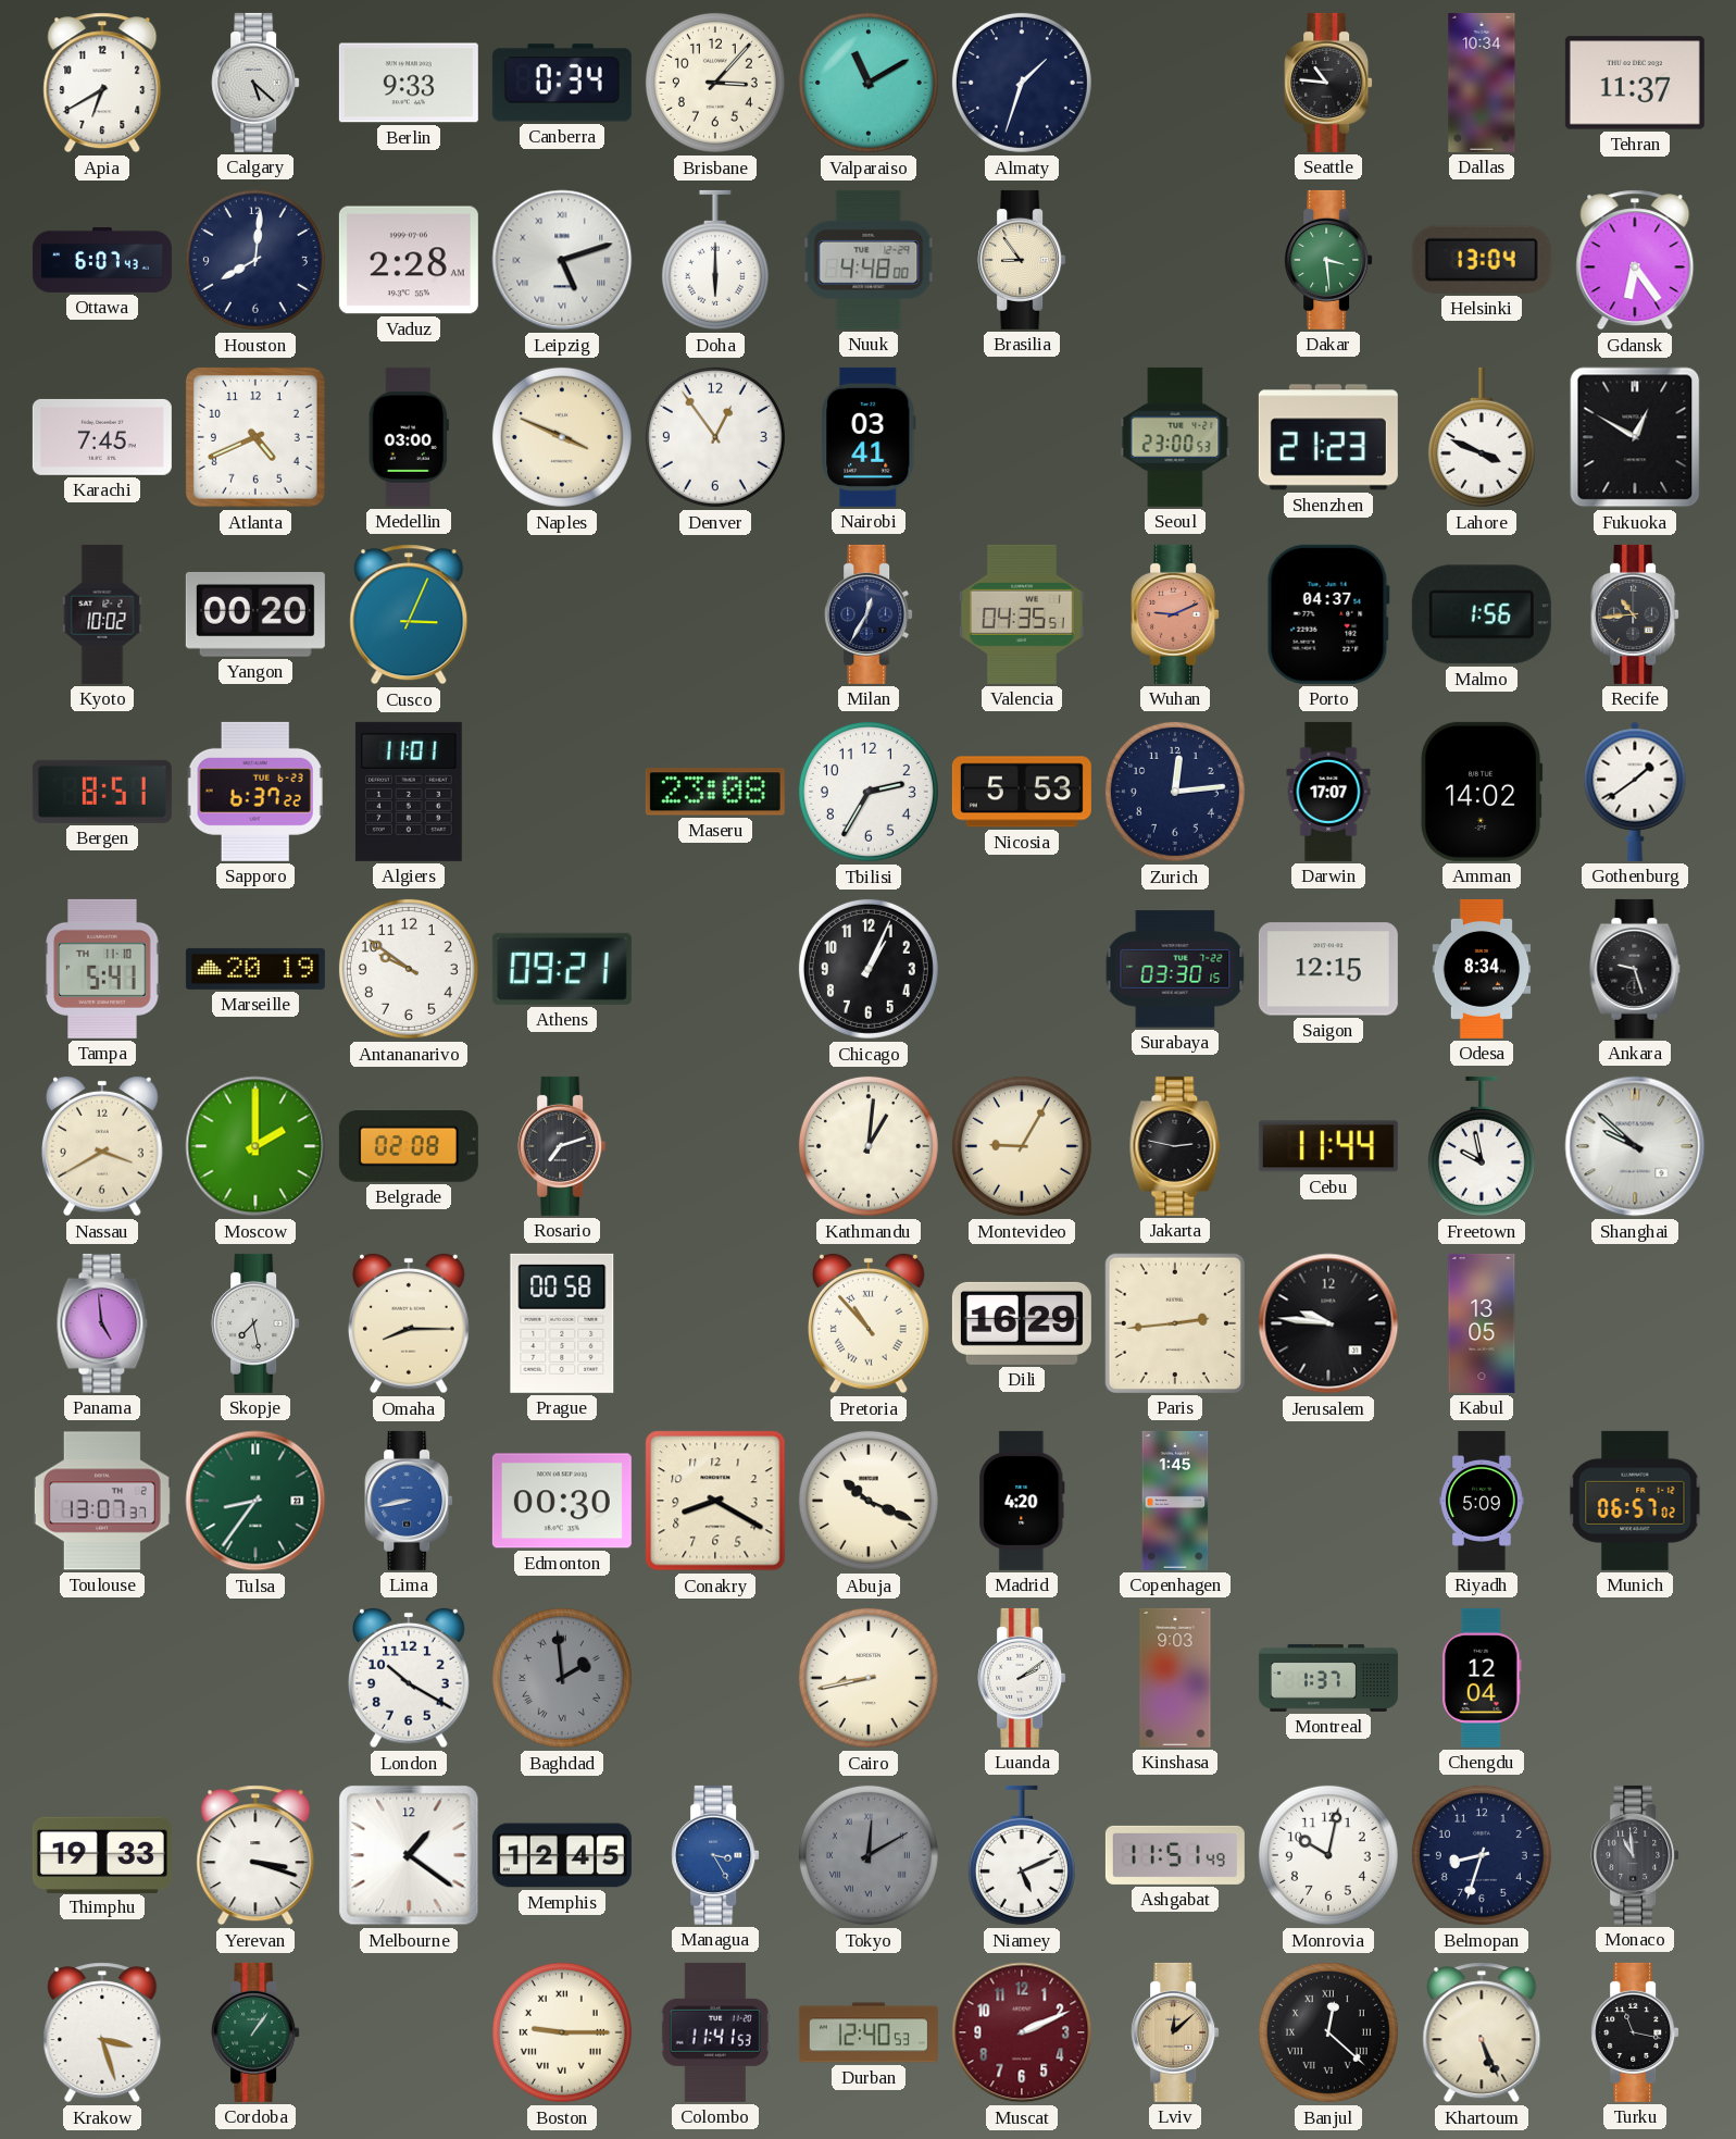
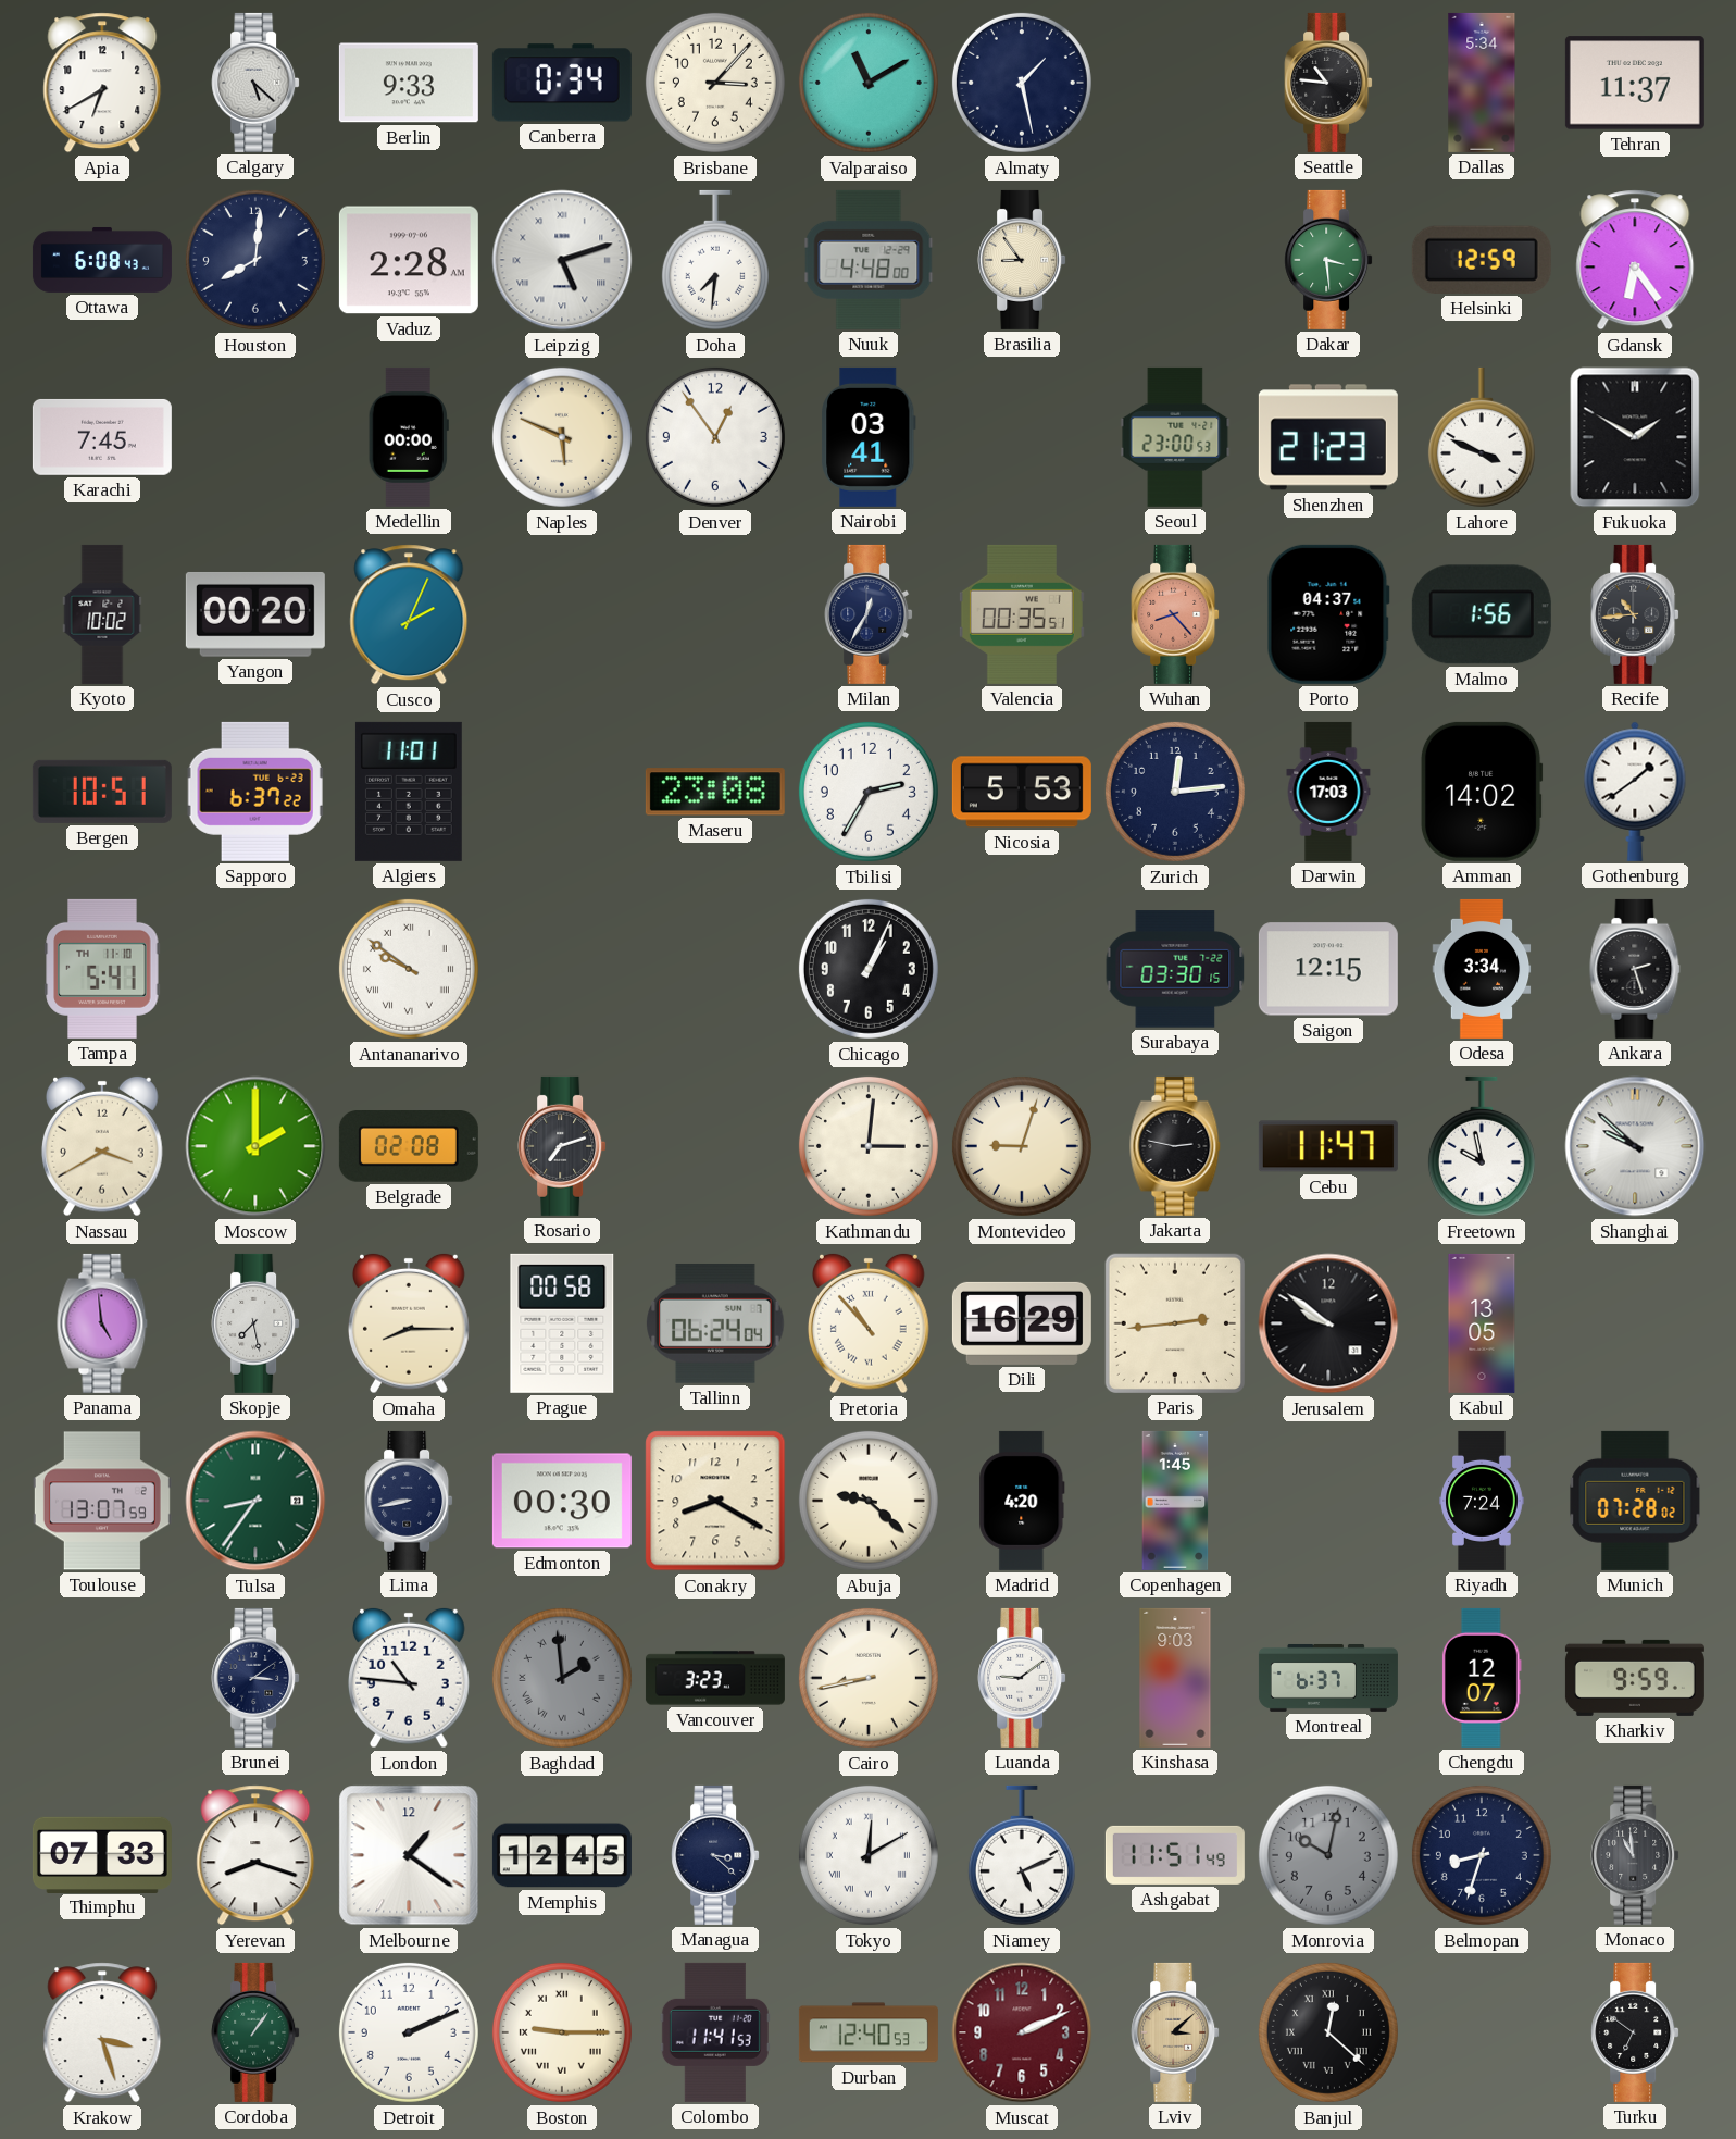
Almaty: 1:33 -> 1:28 (1022, 83)
Dallas: 10:34 -> 5:34 (1482, 83)
Ottawa: 6:07 -> 6:08 (102, 260)
Doha: 6:00 -> 7:31 (715, 260)
Helsinki: 13:04 -> 12:59 (1482, 260)
Atlanta: 4:41 -> none (255, 437)
Medellin: 03:00 -> 00:00 (409, 437)
Naples: 3:49 -> 5:49 (562, 437)
Fukuoka: 12:50 -> 1:50 (1635, 437)
Cusco: 3:04 -> 2:04 (409, 614)
Valencia: 04:35 -> 00:35 (1022, 614)
Wuhan: 9:11 -> 8:23 (1175, 614)
Bergen: 8:51 -> 10:51 (102, 792)
Darwin: 17:07 -> 17:03 (1328, 792)
Marseille: 20:19 -> none (255, 969)
Antananarivo numerals: Arabic -> Roman (409, 969)
Athens: 09:21 -> none (562, 969)
Odesa: 8:34 -> 3:34 (1482, 969)
Ankara: 9:27 -> 2:27 (1635, 969)
Kathmandu: 1:01 -> 3:01 (869, 1146)
Montevideo: 9:05 -> 9:03 (1022, 1146)
Cebu: 11:44 -> 11:47 (1328, 1146)
Tallinn: none -> 06:24 (715, 1323)
Jerusalem: 9:46 -> 9:51 (1328, 1323)
Toulouse: 13:07:37 -> 13:07:59 (102, 1501)
Lima dial: blue -> navy (409, 1501)
Abuja: 10:19 -> 9:22 (869, 1501)
Riyadh: 5:09 -> 7:24 (1482, 1501)
Munich: 06:57 -> 07:28 (1635, 1501)
Brunei: none -> 3:09 (255, 1678)
London: 10:20 -> 10:46 (410, 1678)
Vancouver: none -> 3:23 (715, 1678)
Luanda: 2:09 -> 9:09 (1022, 1678)
Montreal: 1:37 -> 6:37 (1328, 1678)
Chengdu: 12:04 -> 12:07 (1482, 1678)
Kharkiv: none -> 9:59 (1635, 1678)
Thimphu: 19:33 -> 07:33 (102, 1854)
Yerevan: 3:18 -> 8:18 (255, 1855)
Managua: 3:25 -> 3:22 (715, 1855)
Managua dial: blue -> navy (715, 1855)
Tokyo dial: grey -> white (869, 1855)
Monrovia dial: white -> grey (1328, 1855)
Detroit: none -> 2:11 (409, 2032)
Lviv: 12:08 -> 3:08 (1175, 2032)
Khartoum: 5:26 -> none (1482, 2032)
Turku: 11:17 -> 6:51 (1635, 2032)
